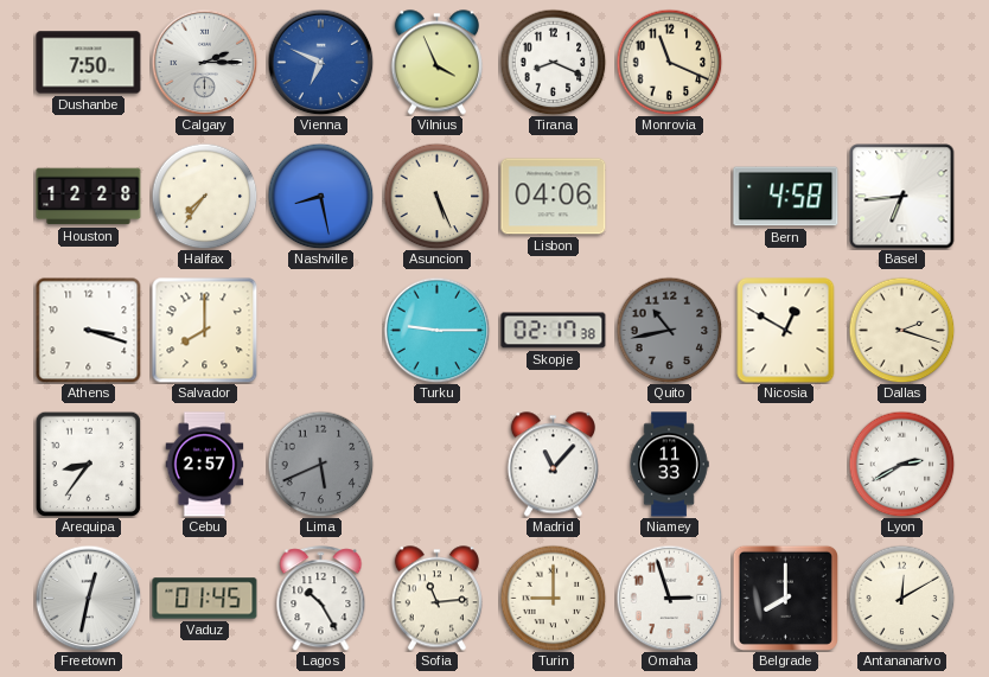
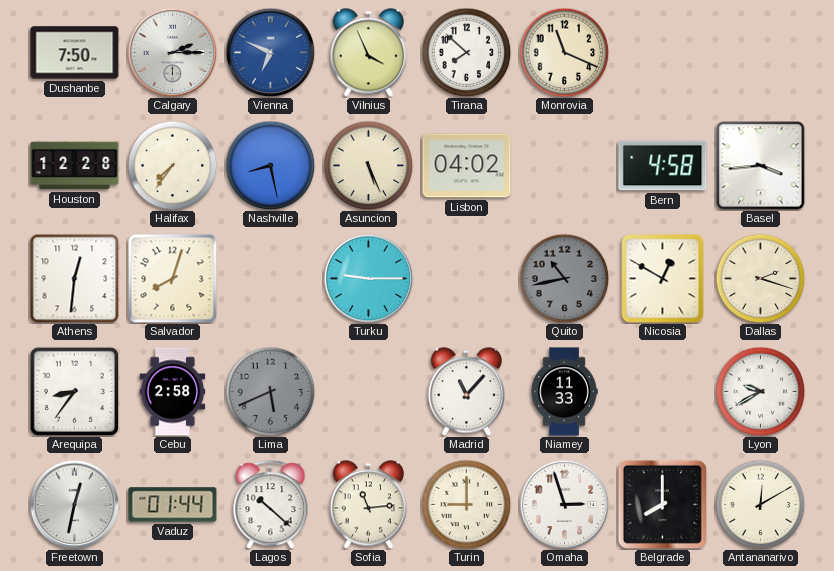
Tirana: 8:19 -> 7:52 (466, 52)
Lisbon: 04:06 -> 04:02 (467, 166)
Basel: 6:44 -> 3:44 (761, 166)
Athens: 3:18 -> 12:31 (74, 278)
Salvador: 8:00 -> 8:03 (172, 278)
Skopje: 02:17 -> none (554, 331)
Cebu: 2:57 -> 2:58 (173, 392)
Lyon: 2:40 -> 9:40 (760, 391)
Vaduz: 01:45 -> 01:44 (173, 505)
Lagos: 10:25 -> 10:22 (271, 505)
